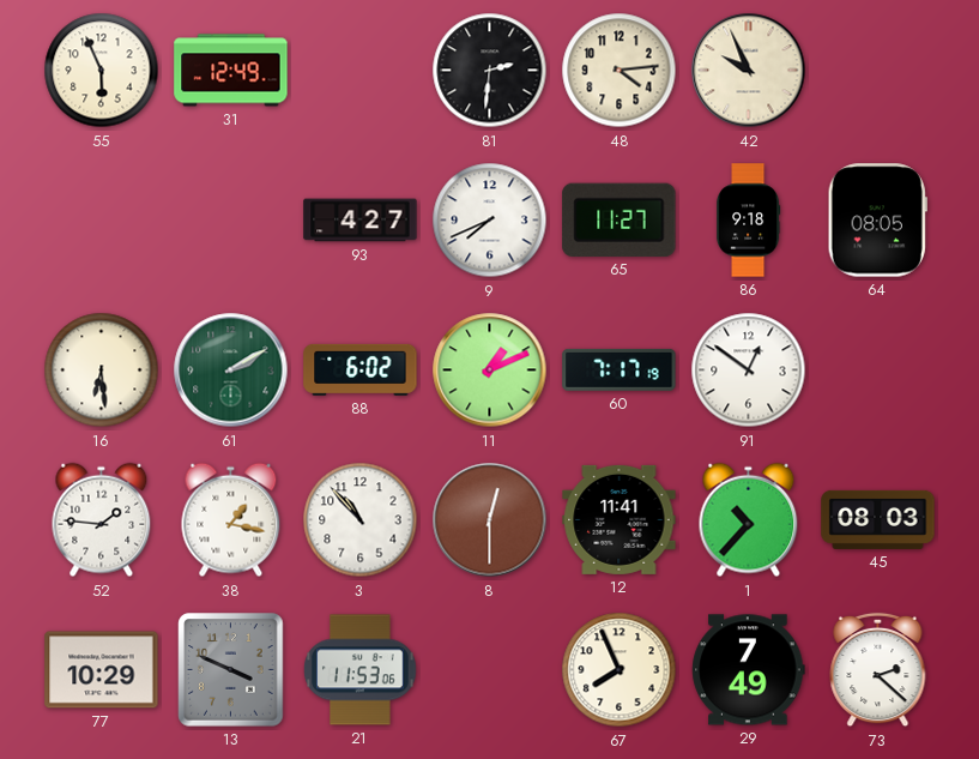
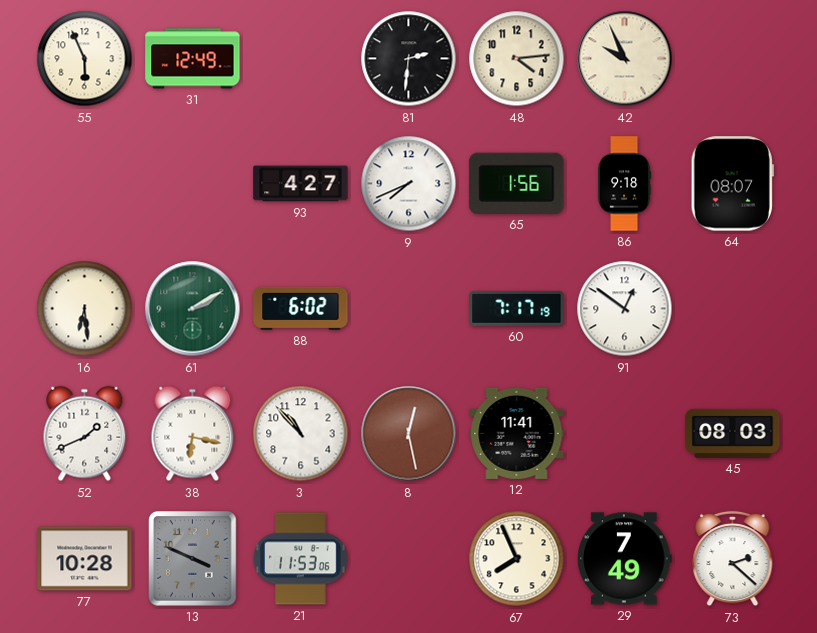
65: 11:27 -> 1:56 (517, 183)
64: 08:05 -> 08:07 (732, 184)
11: 1:11 -> none (490, 371)
52: 1:46 -> 1:41 (85, 434)
38: 1:17 -> 6:17 (193, 434)
8: 12:30 -> 12:28 (409, 434)
1: 10:37 -> none (749, 520)
77: 10:29 -> 10:28 (85, 559)
